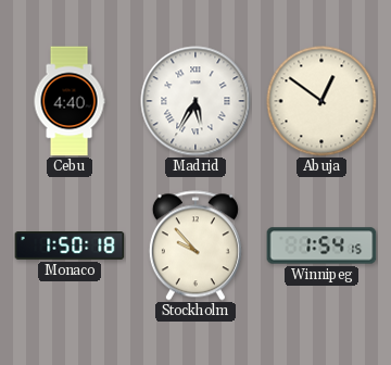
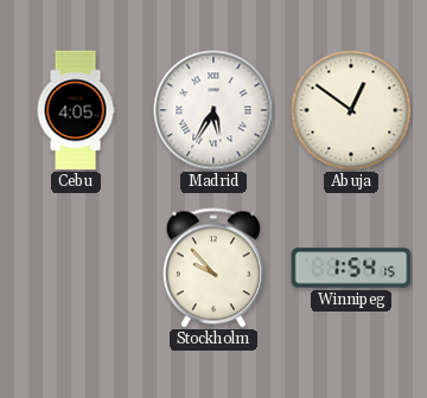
Cebu: 4:40 -> 4:05 (76, 110)
Monaco: 1:50 -> none (70, 247)
